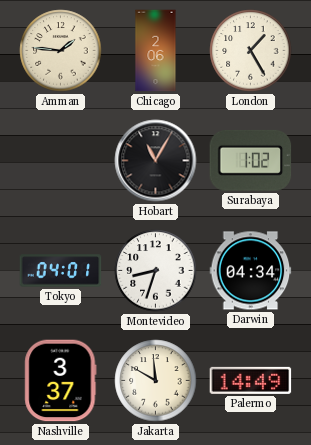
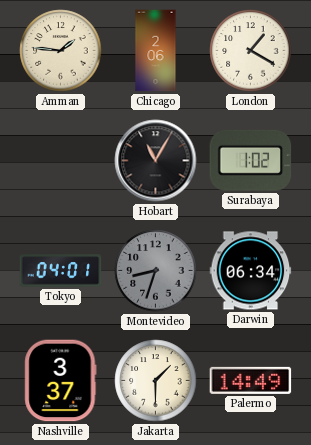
London: 1:25 -> 1:20 (251, 51)
Montevideo dial: white -> grey (156, 271)
Darwin: 04:34 -> 06:34 (251, 271)
Jakarta: 11:50 -> 1:30 (156, 381)
